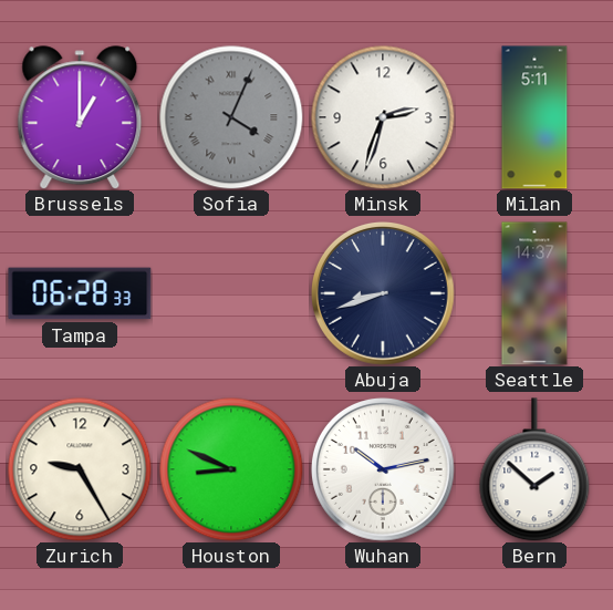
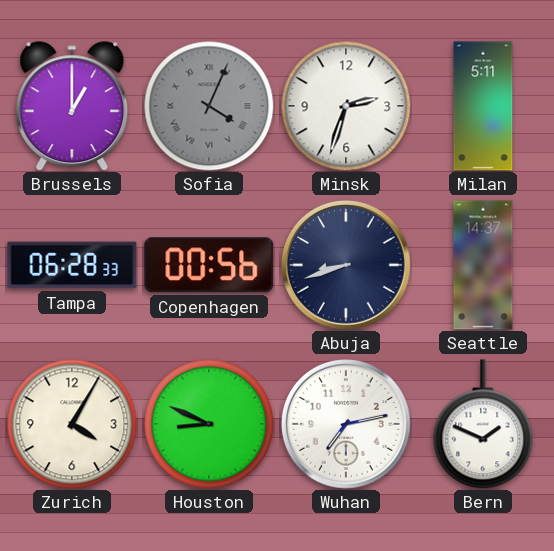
Copenhagen: none -> 00:56 (209, 265)
Zurich: 9:25 -> 4:05 (72, 424)
Wuhan: 10:13 -> 7:13 (346, 424)
Bern: 1:52 -> 1:49 (483, 424)
